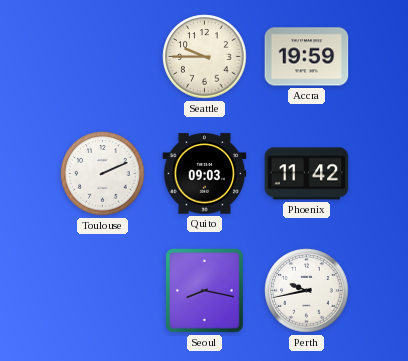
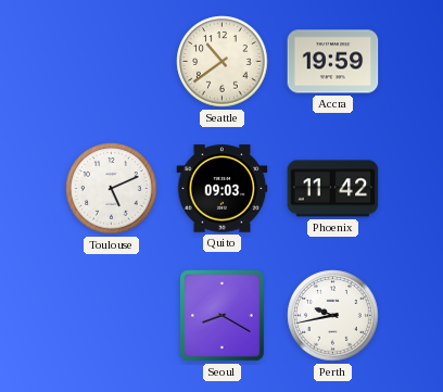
Seattle: 9:45 -> 10:39 (223, 62)
Toulouse: 2:11 -> 5:11 (112, 189)
Seoul: 8:17 -> 8:20 (223, 316)
